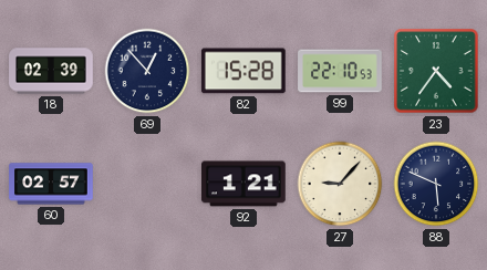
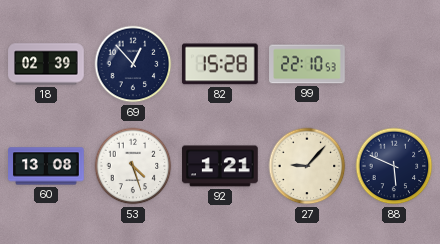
23: 4:36 -> none (436, 71)
60: 02:57 -> 13:08 (46, 166)
53: none -> 4:27 (133, 166)
